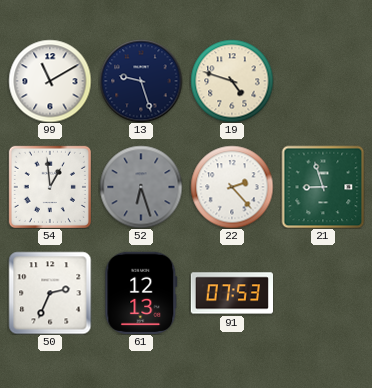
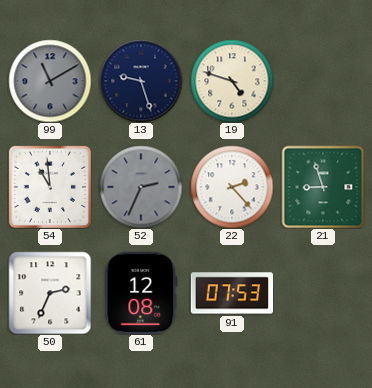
99 dial: white -> grey (50, 81)
54: 12:59 -> 10:59 (50, 187)
52: 6:27 -> 2:34 (141, 187)
61: 12:13 -> 12:08 (141, 293)
